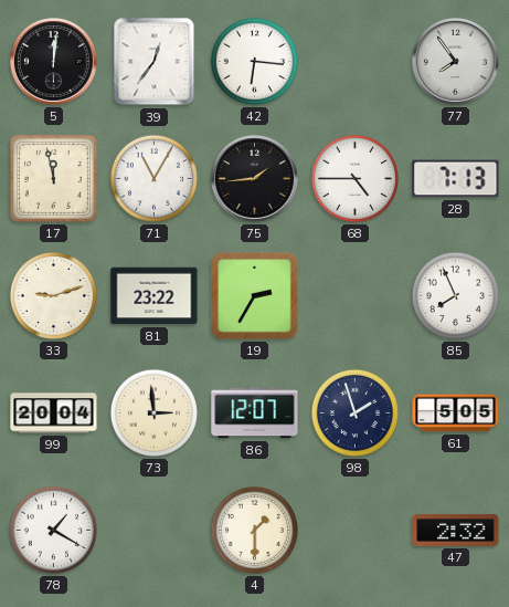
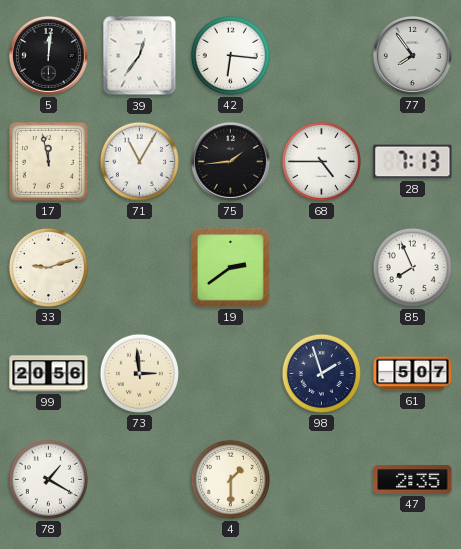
81: 23:22 -> none (155, 296)
19: 2:35 -> 2:39 (231, 268)
99: 20:04 -> 20:56 (49, 374)
86: 12:07 -> none (255, 414)
61: 5:05 -> 5:07 (413, 374)
47: 2:32 -> 2:35 (413, 480)
